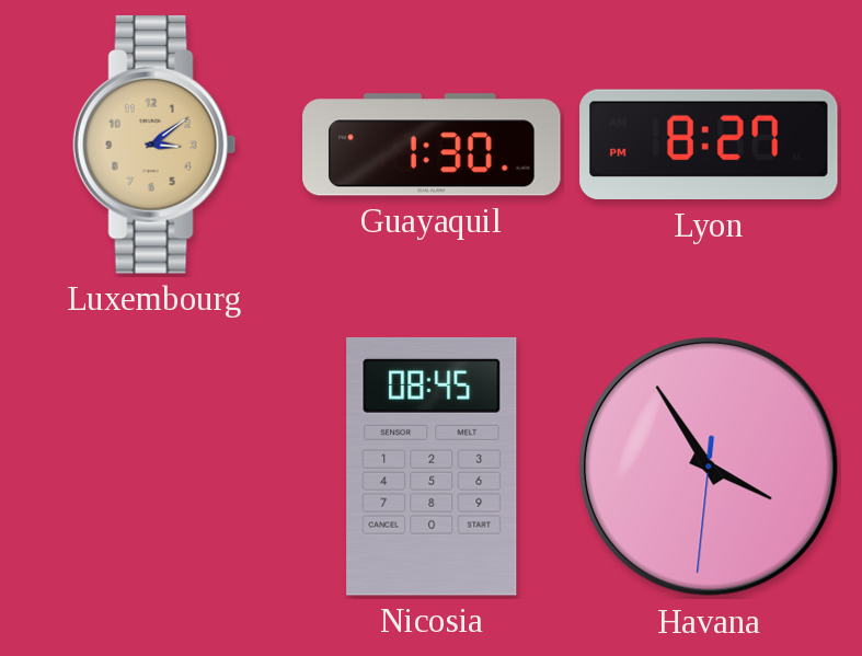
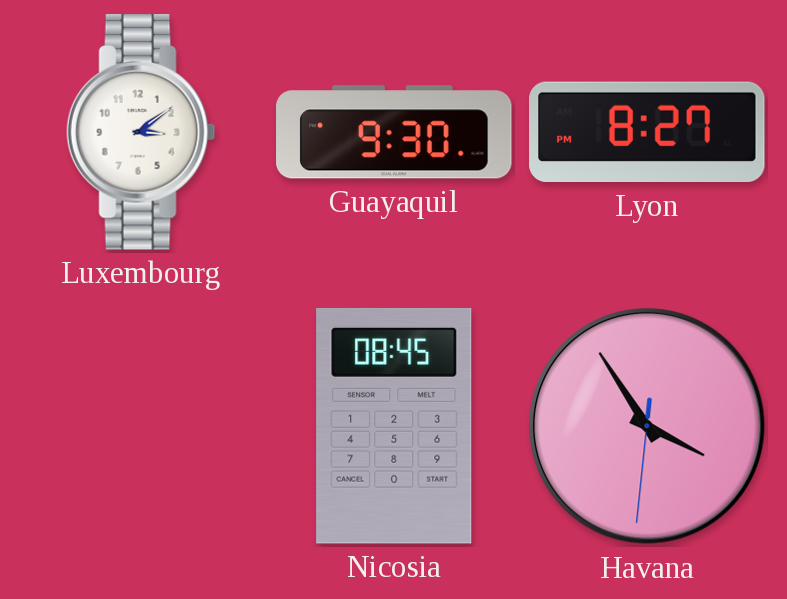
Luxembourg dial: champagne -> white (141, 132)
Guayaquil: 1:30 -> 9:30 (394, 132)
